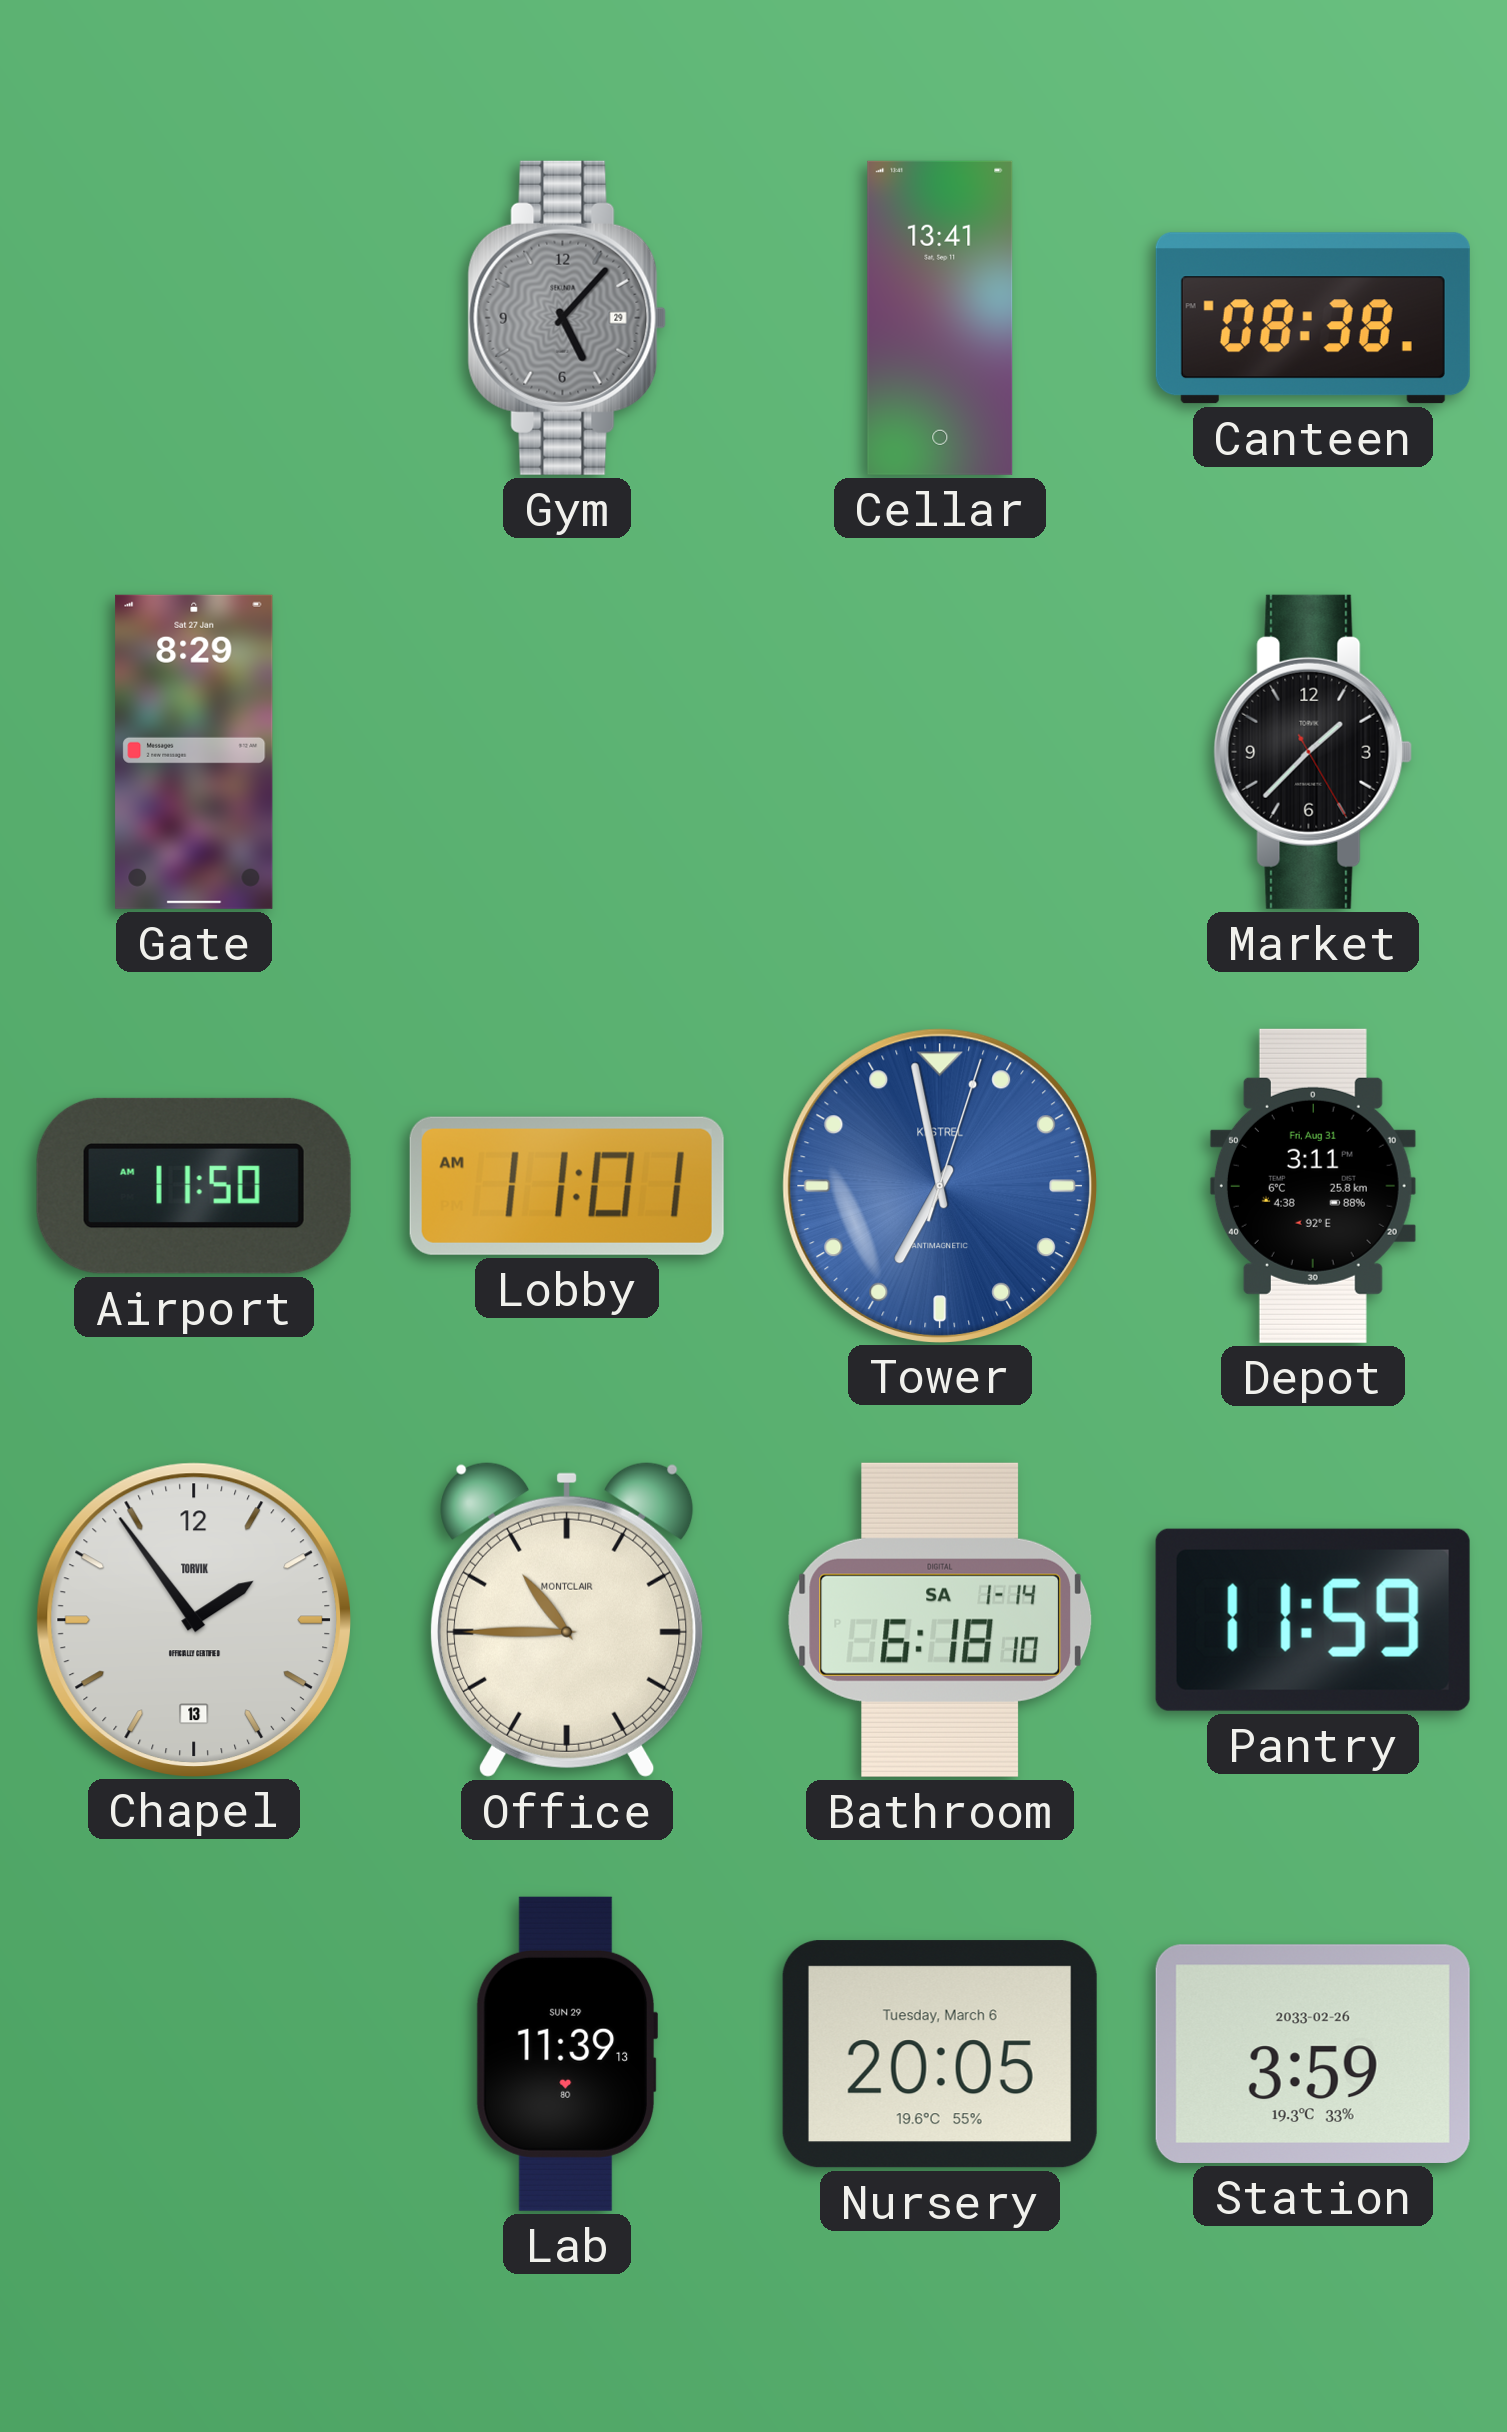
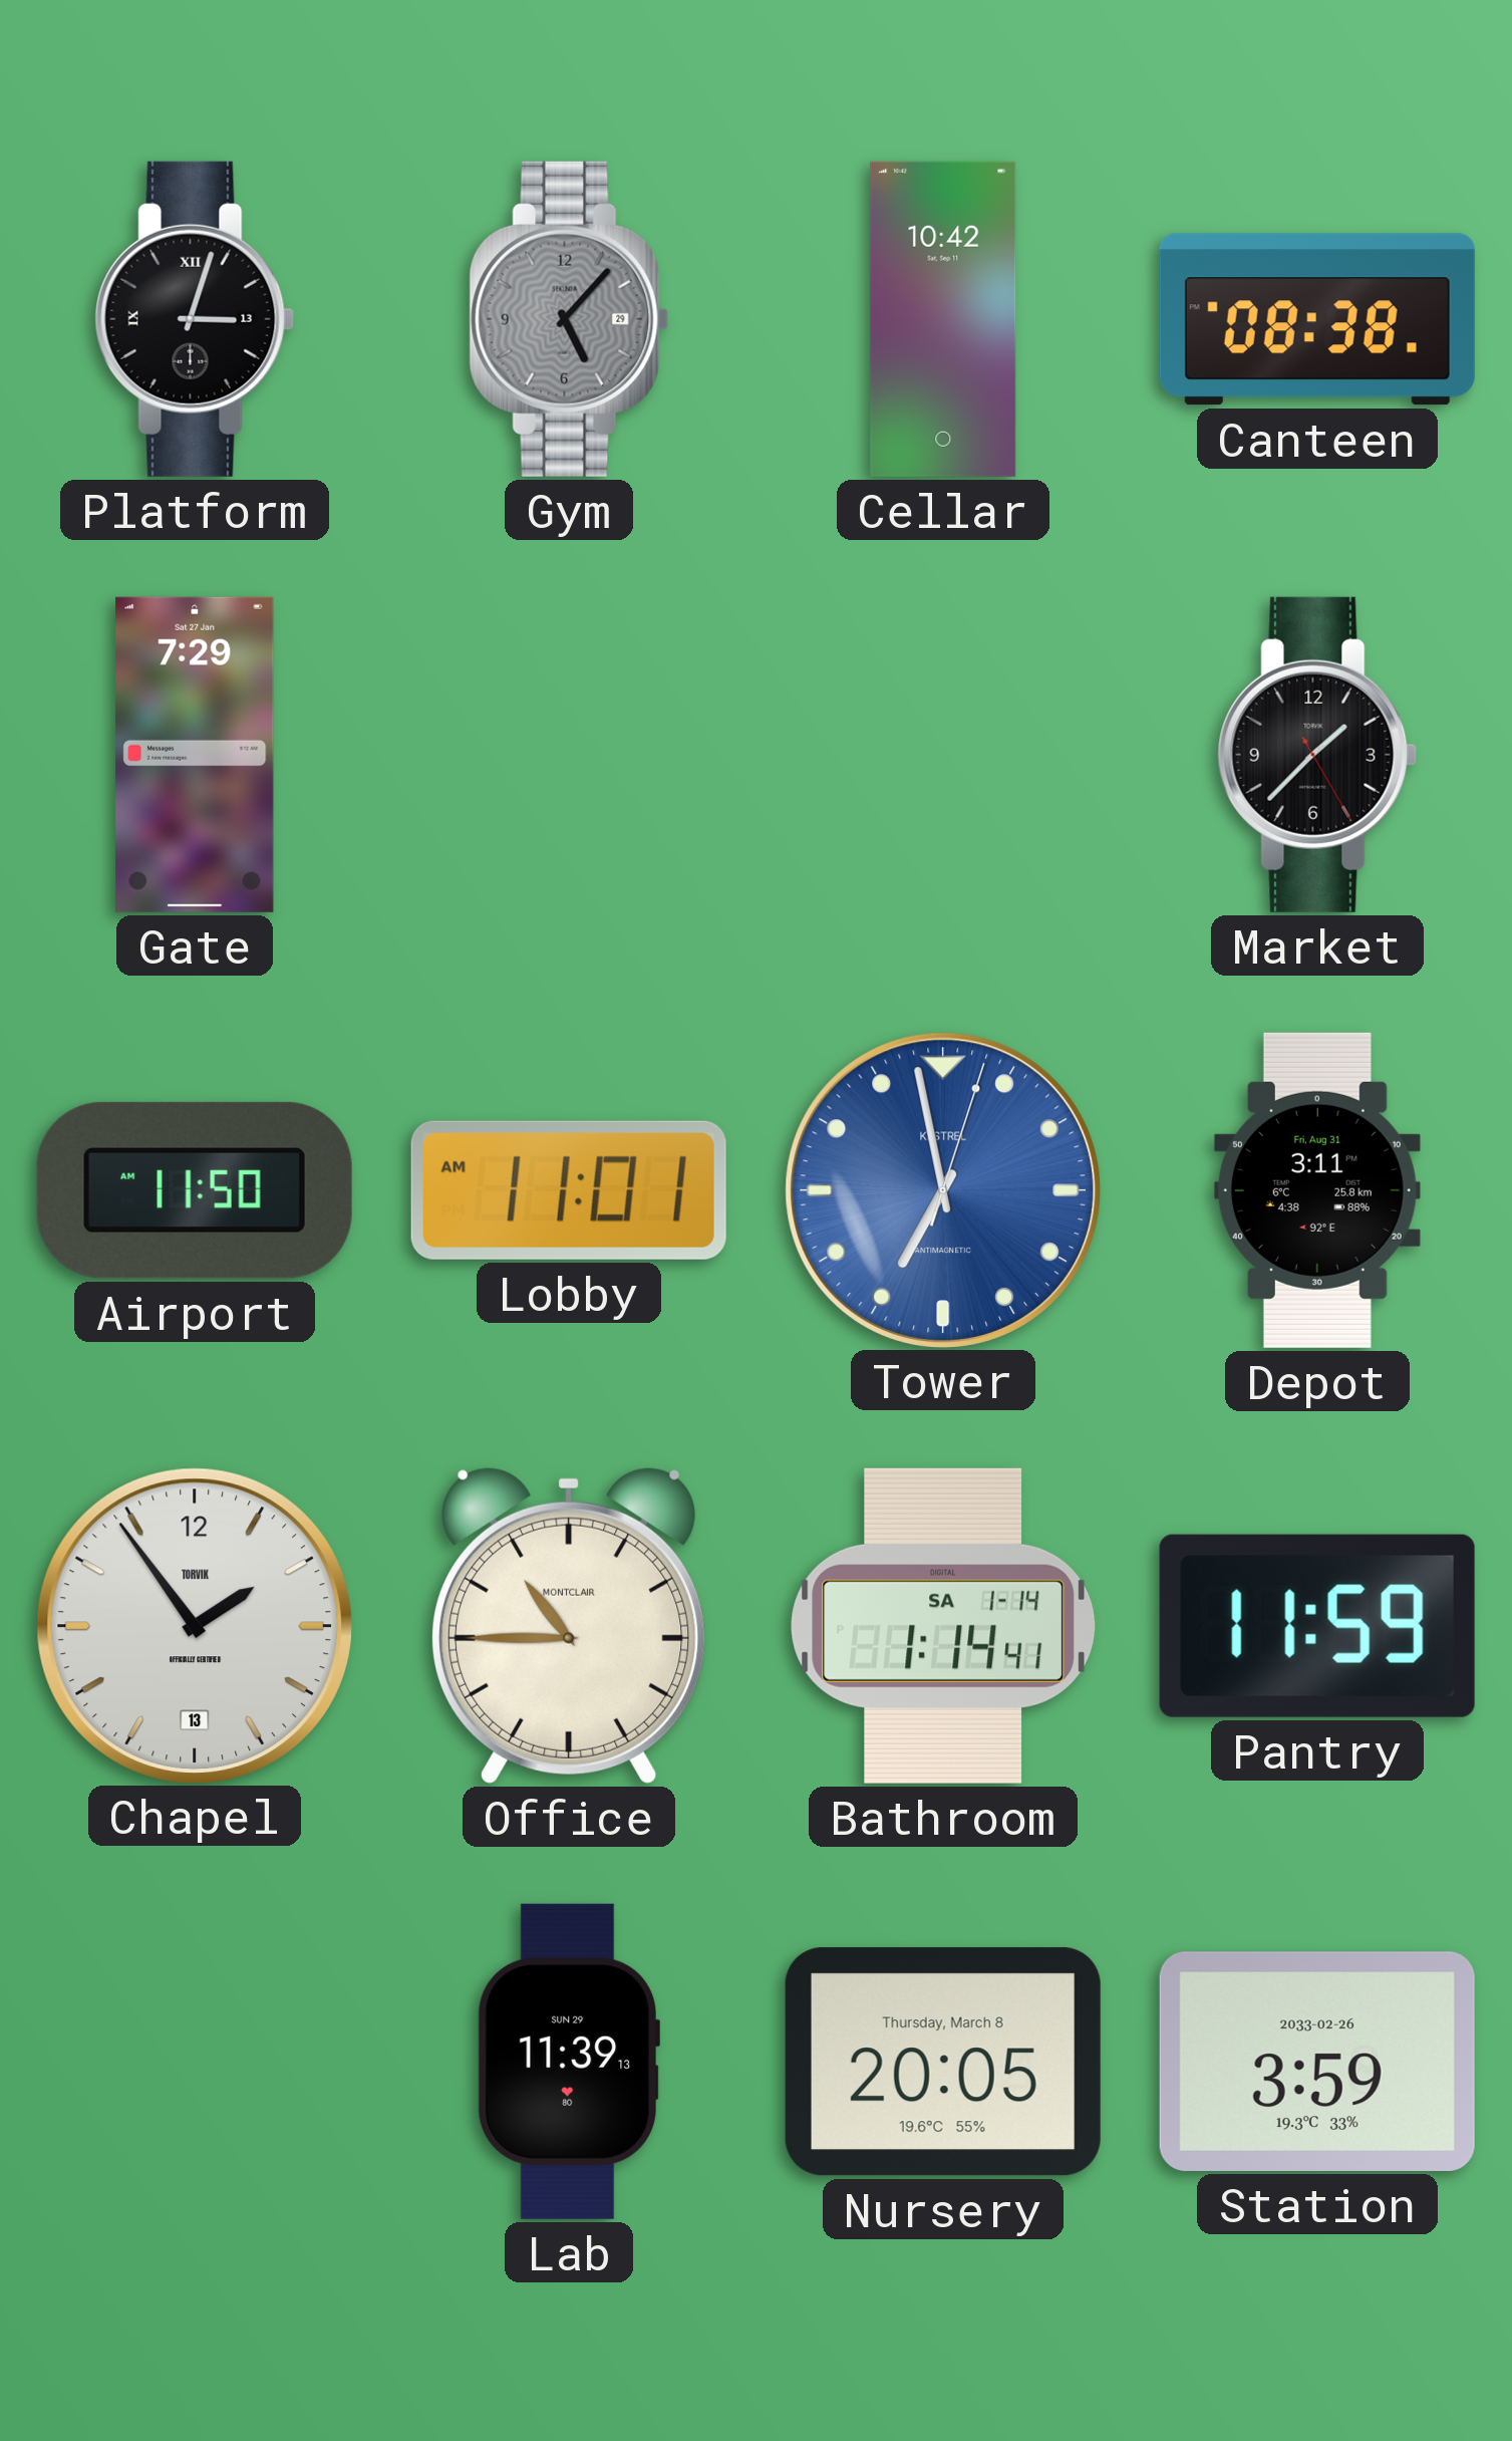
Platform: none -> 3:03 (195, 319)
Cellar: 13:41 -> 10:42 (943, 319)
Gate: 8:29 -> 7:29 (195, 755)
Bathroom: 6:18 -> 1:14 (943, 1626)
Nursery date: Tuesday, March 6 -> Thursday, March 8 (943, 2062)
